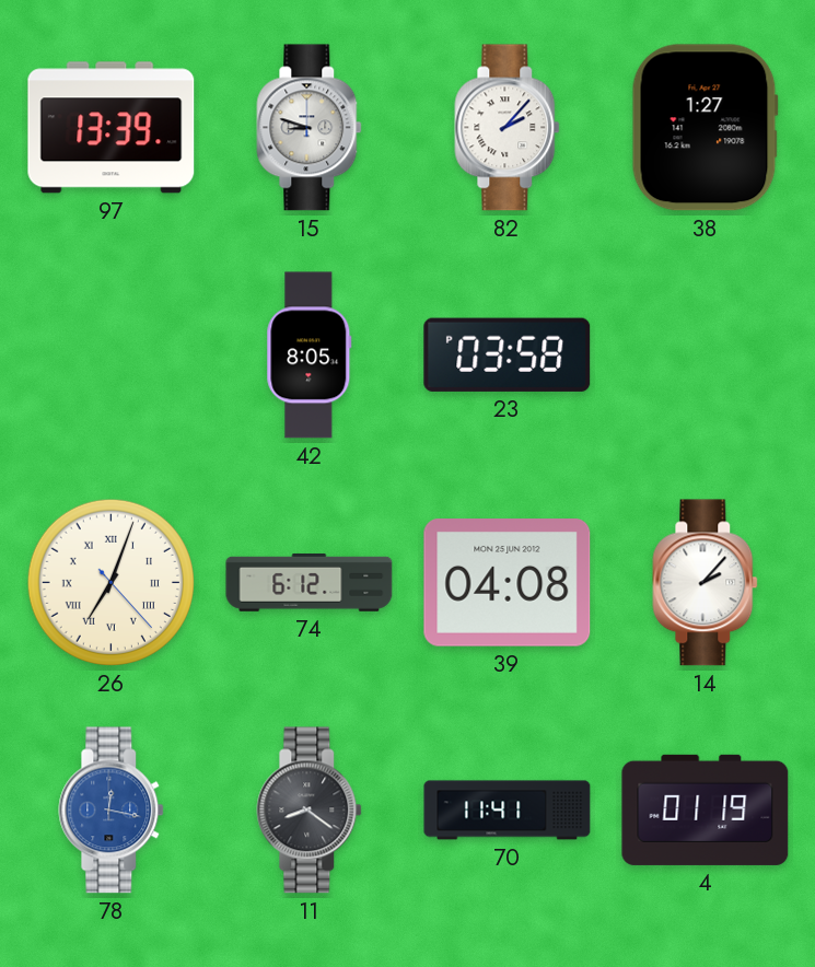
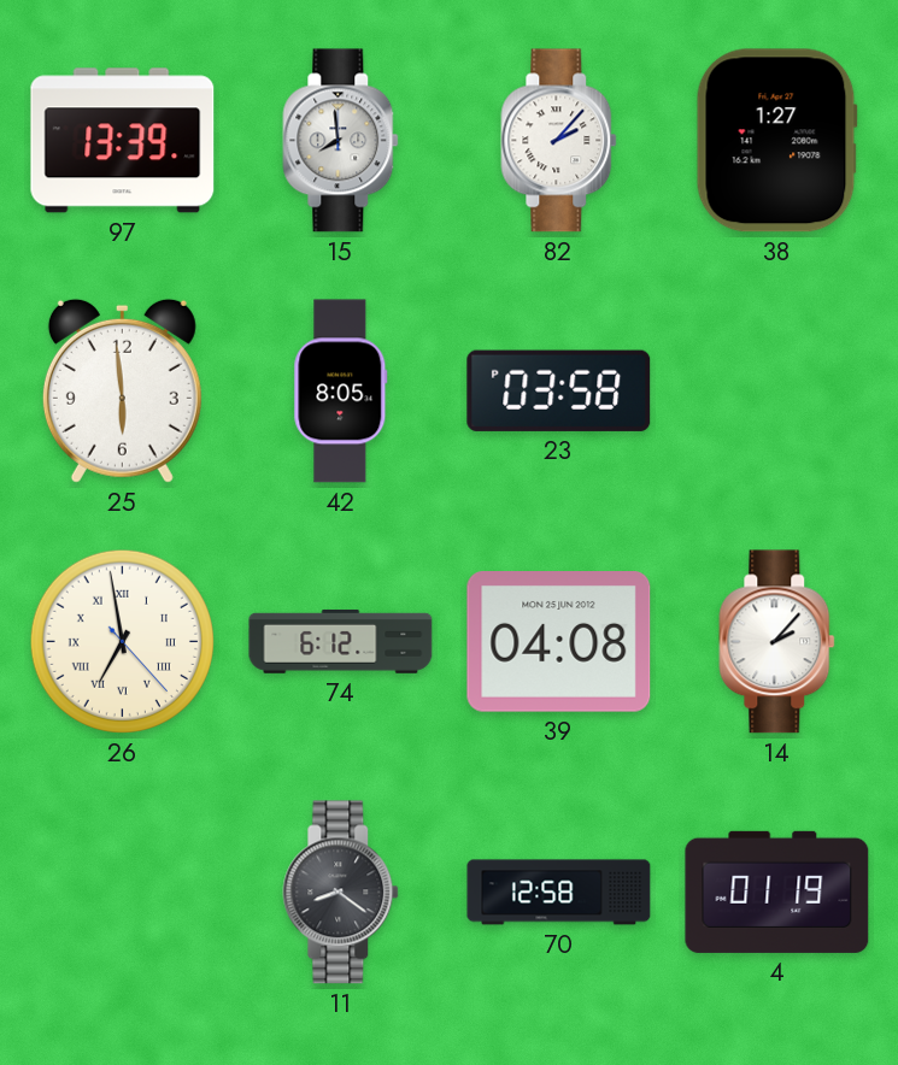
15: 8:48 -> 7:59 (341, 141)
25: none -> 5:59 (122, 390)
26: 7:03 -> 6:58 (122, 641)
78: 12:17 -> none (112, 811)
70: 11:41 -> 12:58 (559, 893)
